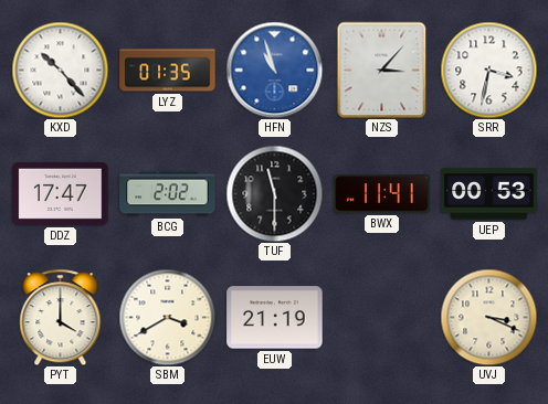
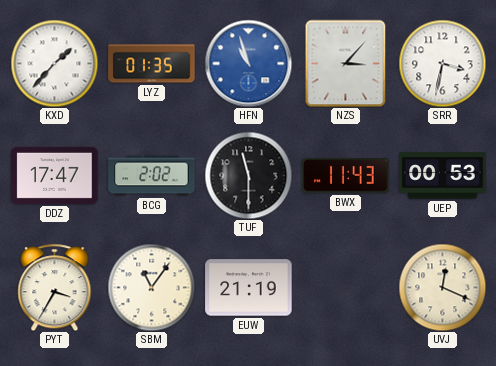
KXD: 10:23 -> 1:37 (54, 63)
BWX: 11:41 -> 11:43 (346, 176)
PYT: 4:00 -> 3:35 (55, 287)
SBM: 3:40 -> 11:06 (151, 287)
UVJ: 3:19 -> 12:19 (442, 287)
